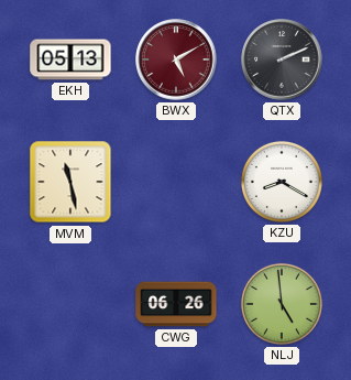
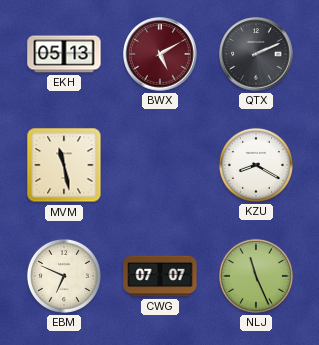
EBM: none -> 6:49 (64, 276)
CWG: 06:26 -> 07:07 (160, 276)
NLJ: 4:59 -> 11:26 (256, 276)
